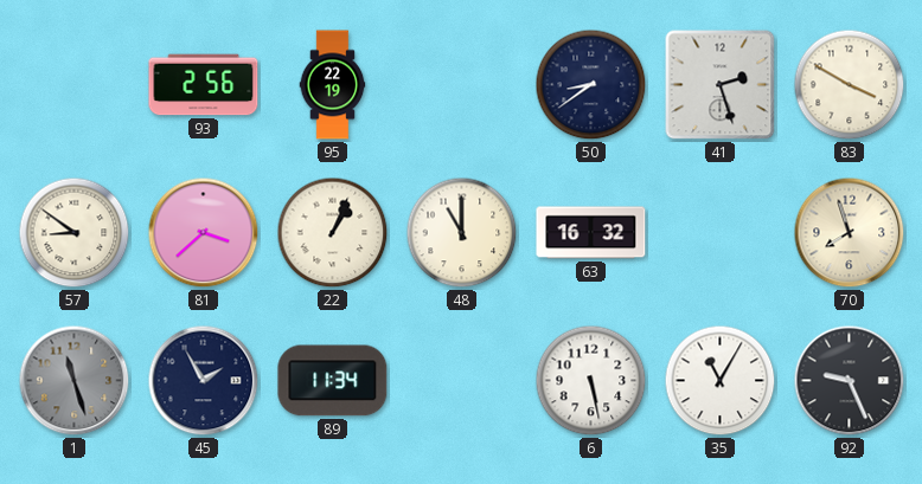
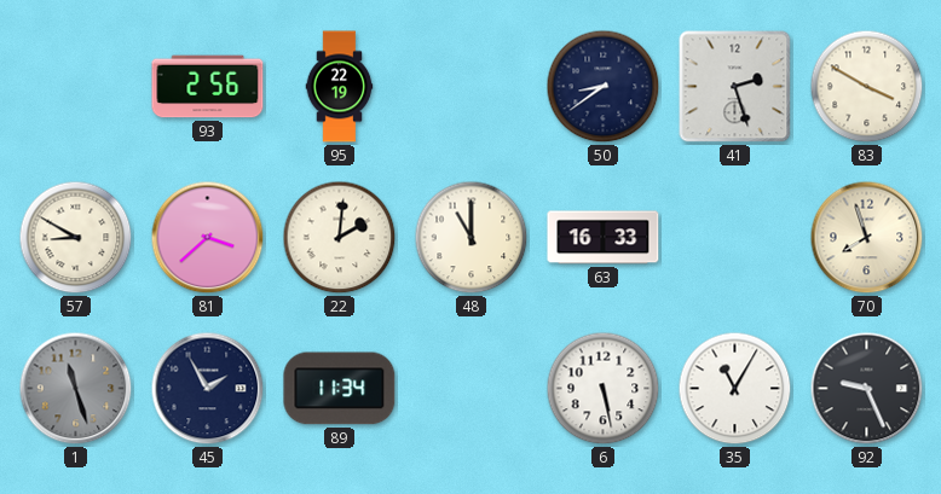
57: 8:51 -> 8:50 (76, 238)
22: 1:04 -> 2:01 (340, 238)
63: 16:32 -> 16:33 (604, 238)
